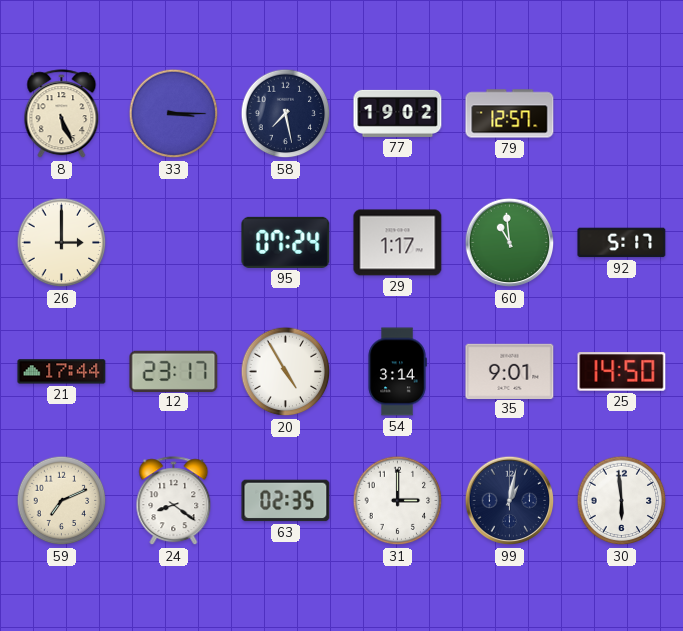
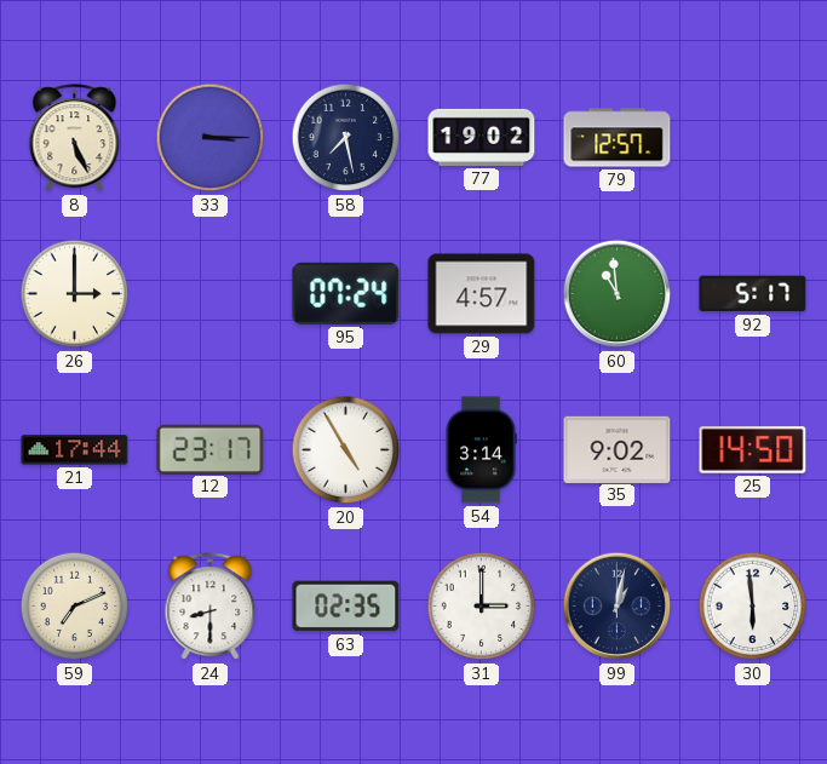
29: 1:17 -> 4:57 (482, 294)
35: 9:01 -> 9:02 (618, 449)
24: 8:21 -> 8:30 (211, 607)
